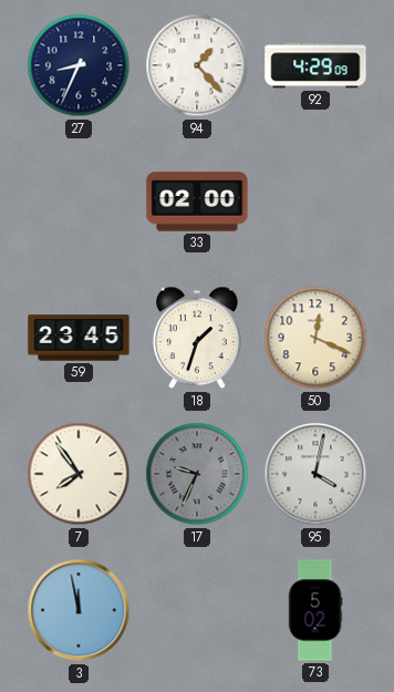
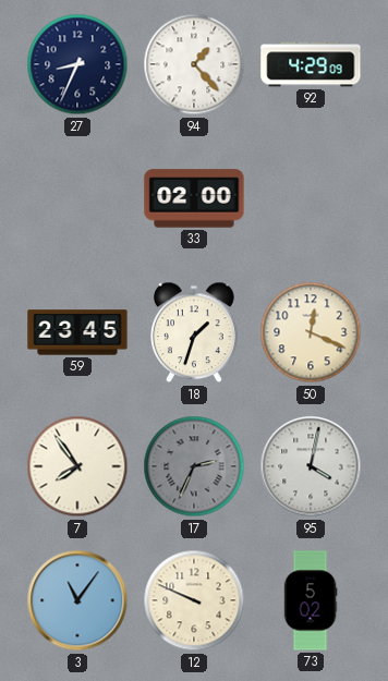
17: 9:34 -> 2:34 (194, 466)
3: 11:58 -> 11:06 (77, 600)
12: none -> 9:49 (194, 600)
